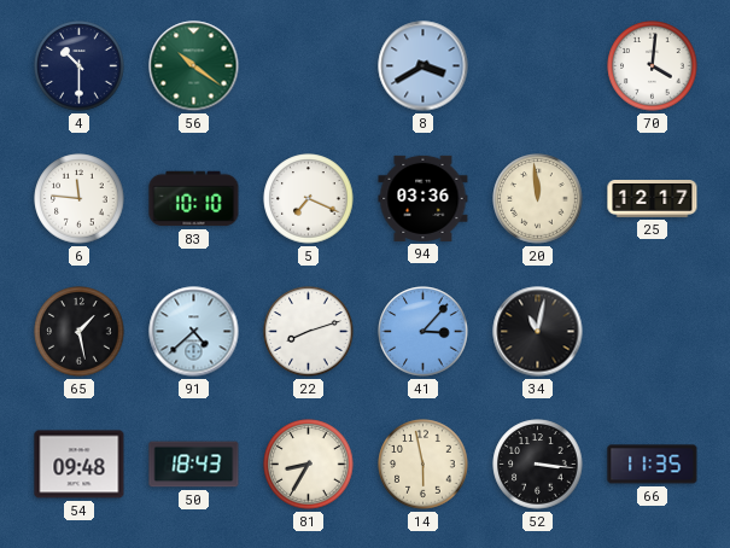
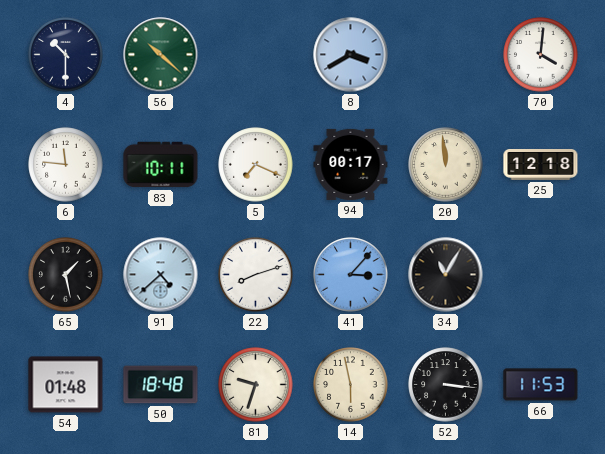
56: 10:21 -> 10:22 (161, 55)
83: 10:10 -> 10:11 (161, 165)
94: 03:36 -> 00:17 (351, 164)
25: 12:17 -> 12:18 (541, 165)
34: 11:02 -> 11:05 (446, 275)
54: 09:48 -> 01:48 (66, 385)
50: 18:43 -> 18:48 (161, 385)
81: 8:35 -> 9:33 (256, 385)
66: 11:35 -> 11:53 (541, 385)
